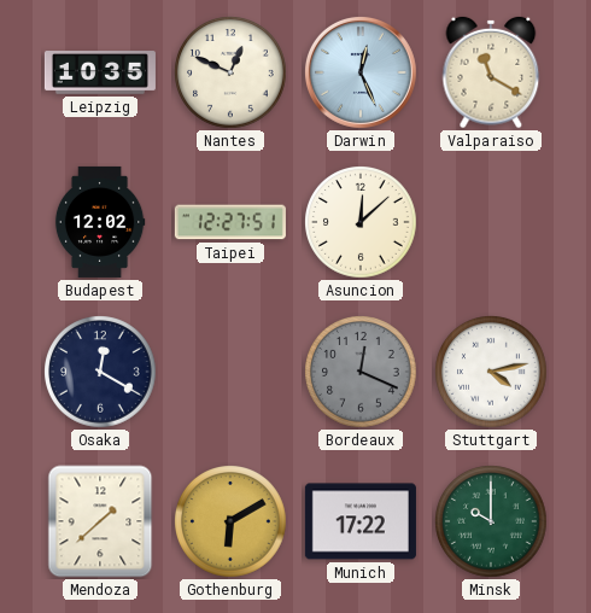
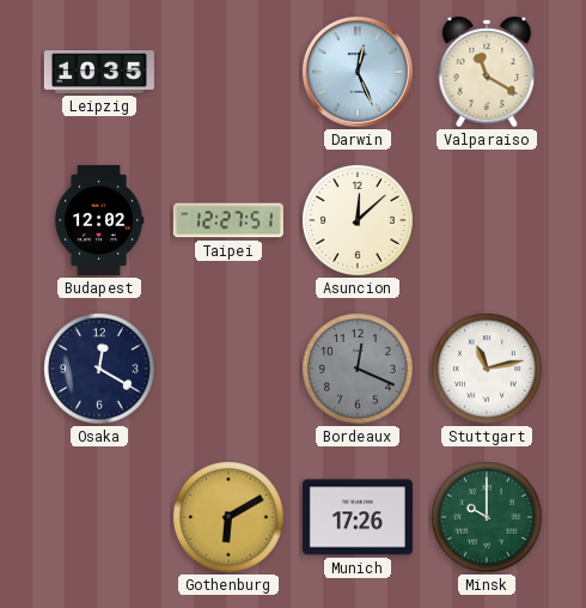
Nantes: 12:49 -> none (232, 74)
Stuttgart: 4:13 -> 11:13 (488, 370)
Mendoza: 1:38 -> none (100, 521)
Munich: 17:22 -> 17:26 (358, 517)
